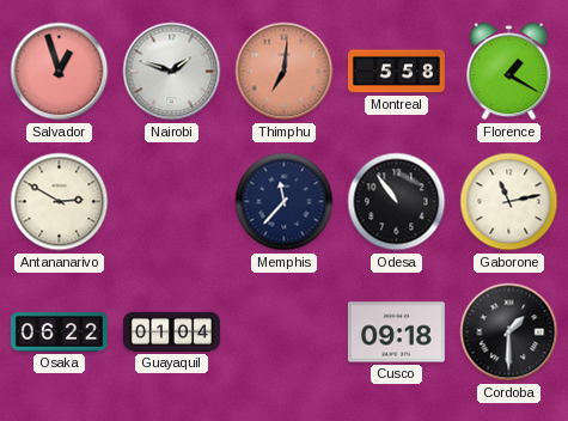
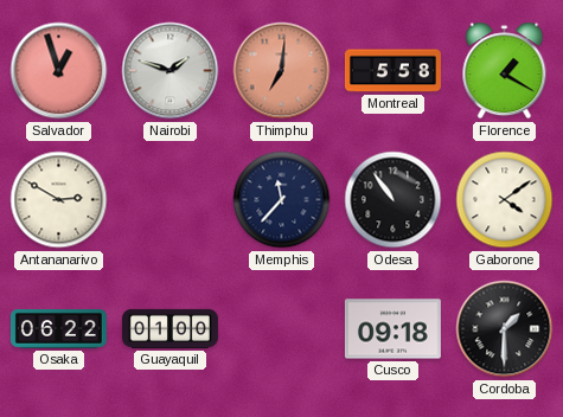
Gaborone: 11:13 -> 4:09 (505, 200)
Guayaquil: 01:04 -> 01:00 (169, 328)
